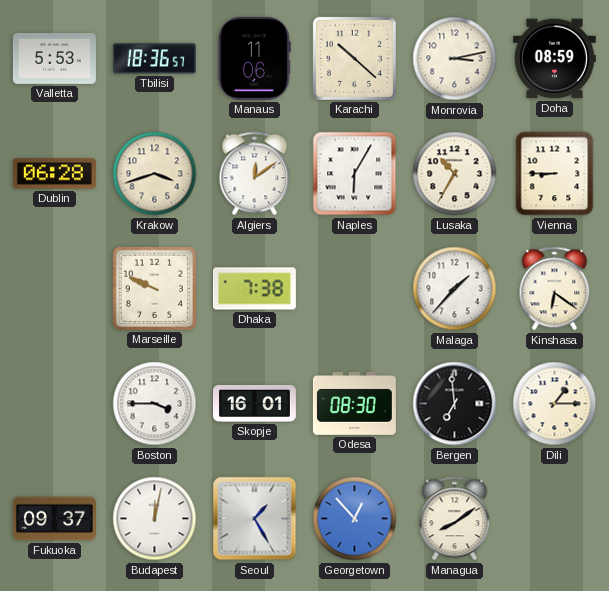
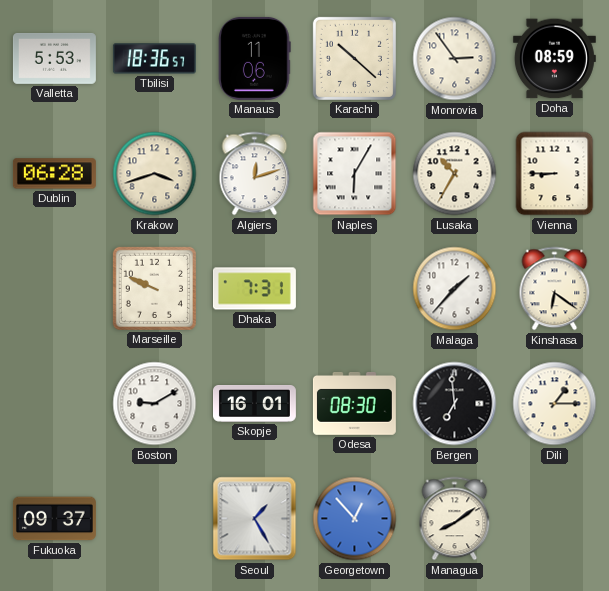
Monrovia: 3:13 -> 2:54 (455, 59)
Algiers: 12:09 -> 12:12 (255, 174)
Dhaka: 7:38 -> 7:31 (254, 289)
Boston: 3:45 -> 9:10 (155, 404)
Budapest: 12:02 -> none (155, 519)
